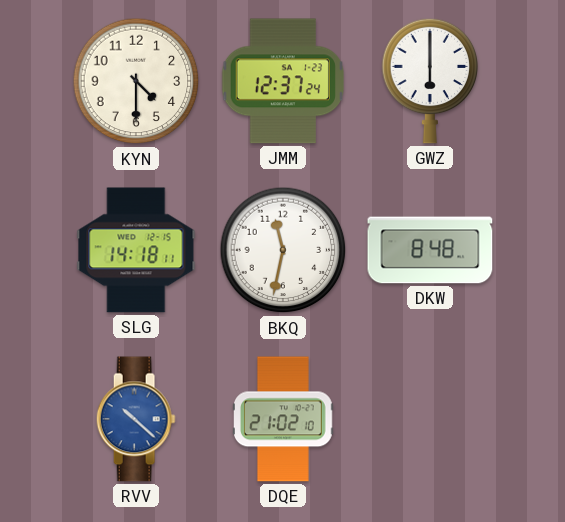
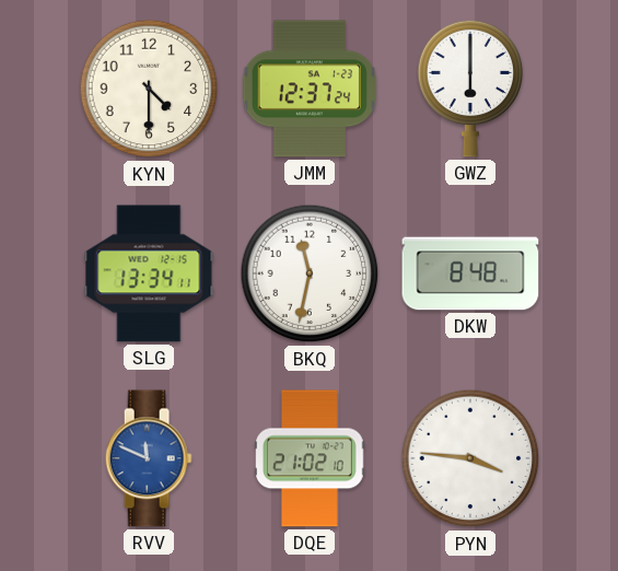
SLG: 14:18 -> 13:34 (149, 273)
RVV: 10:22 -> 11:49 (149, 458)
PYN: none -> 3:46 (470, 458)
